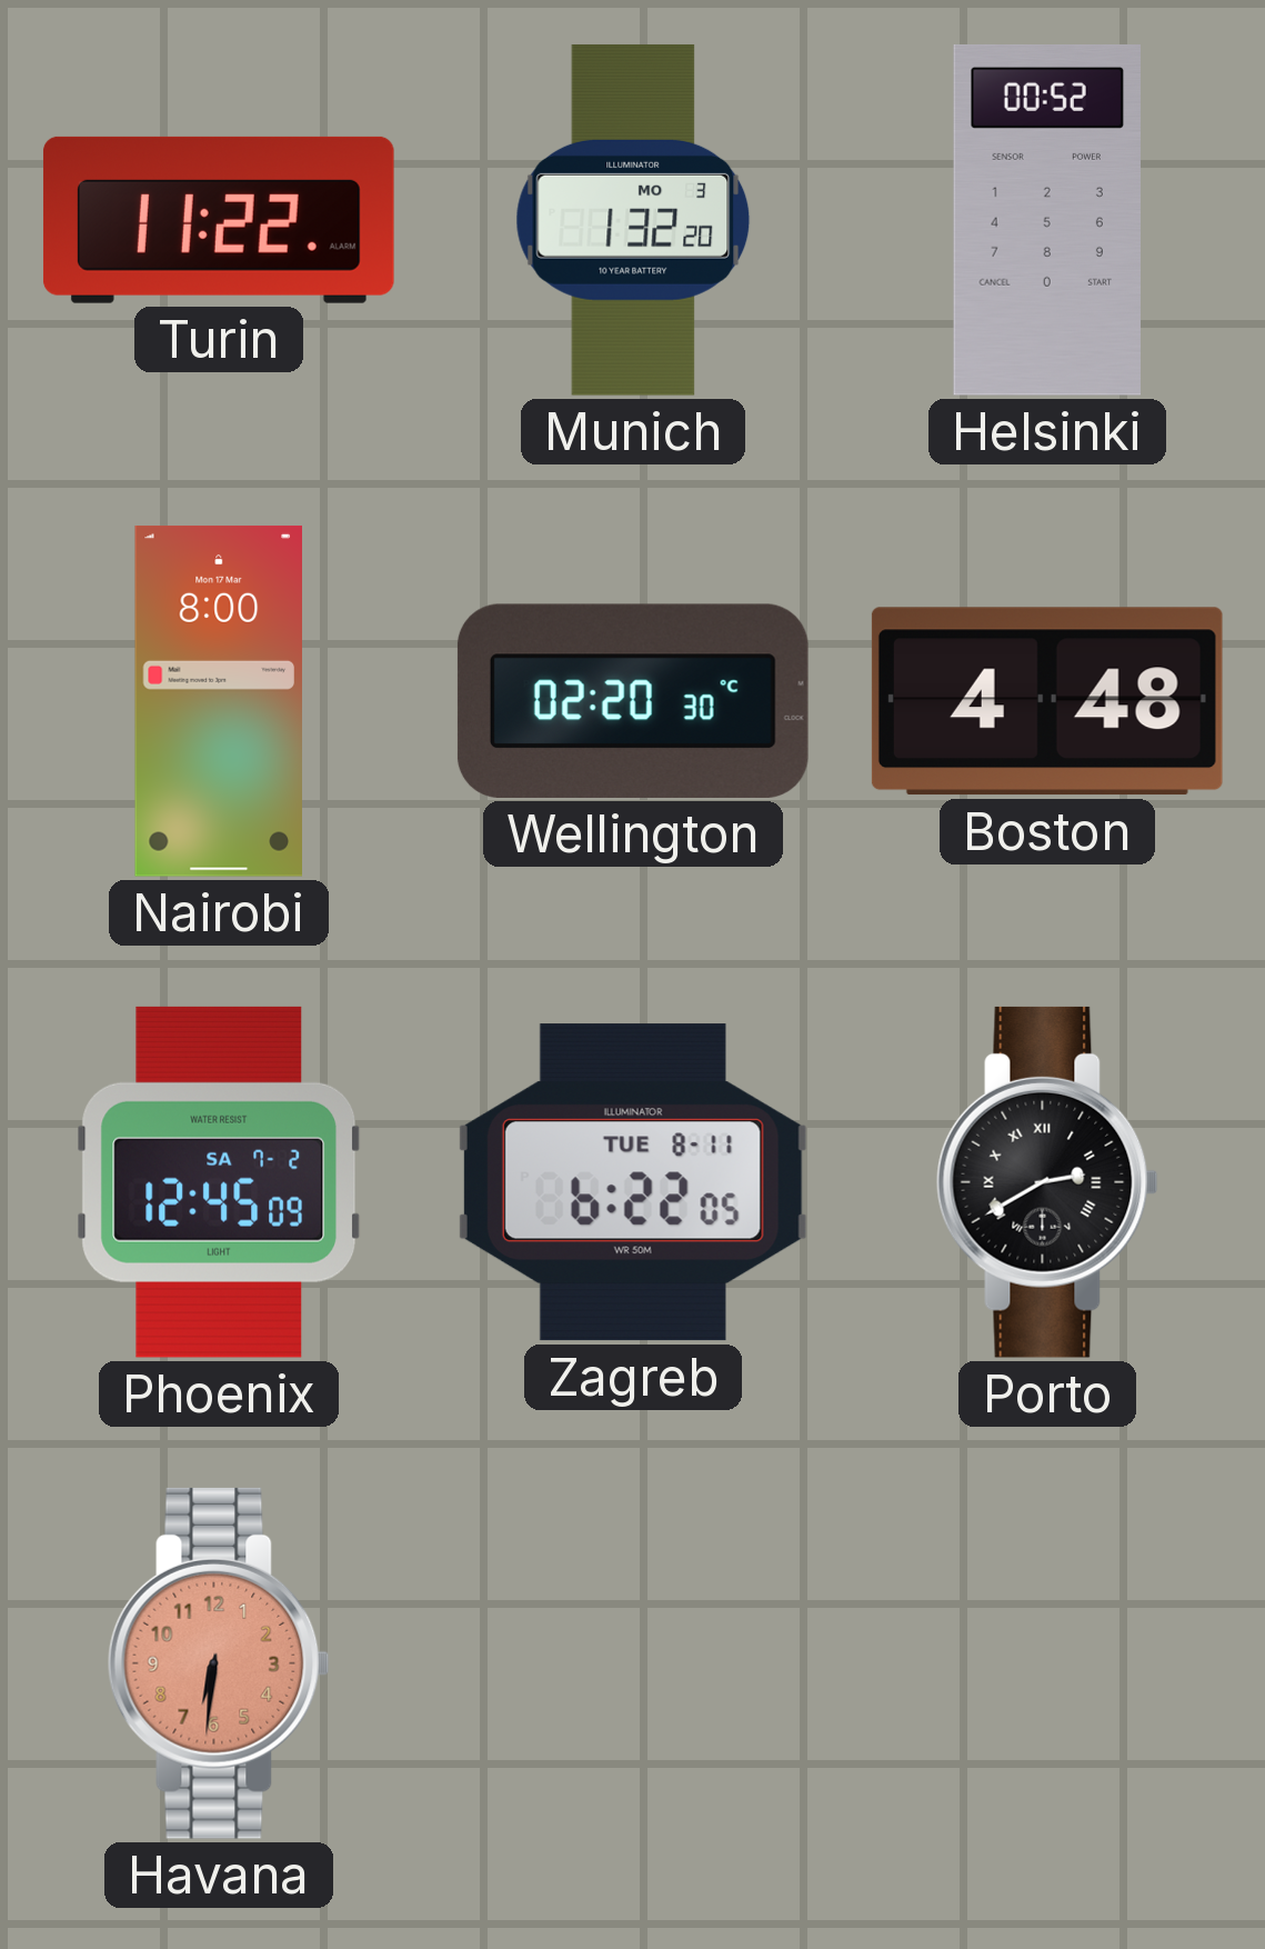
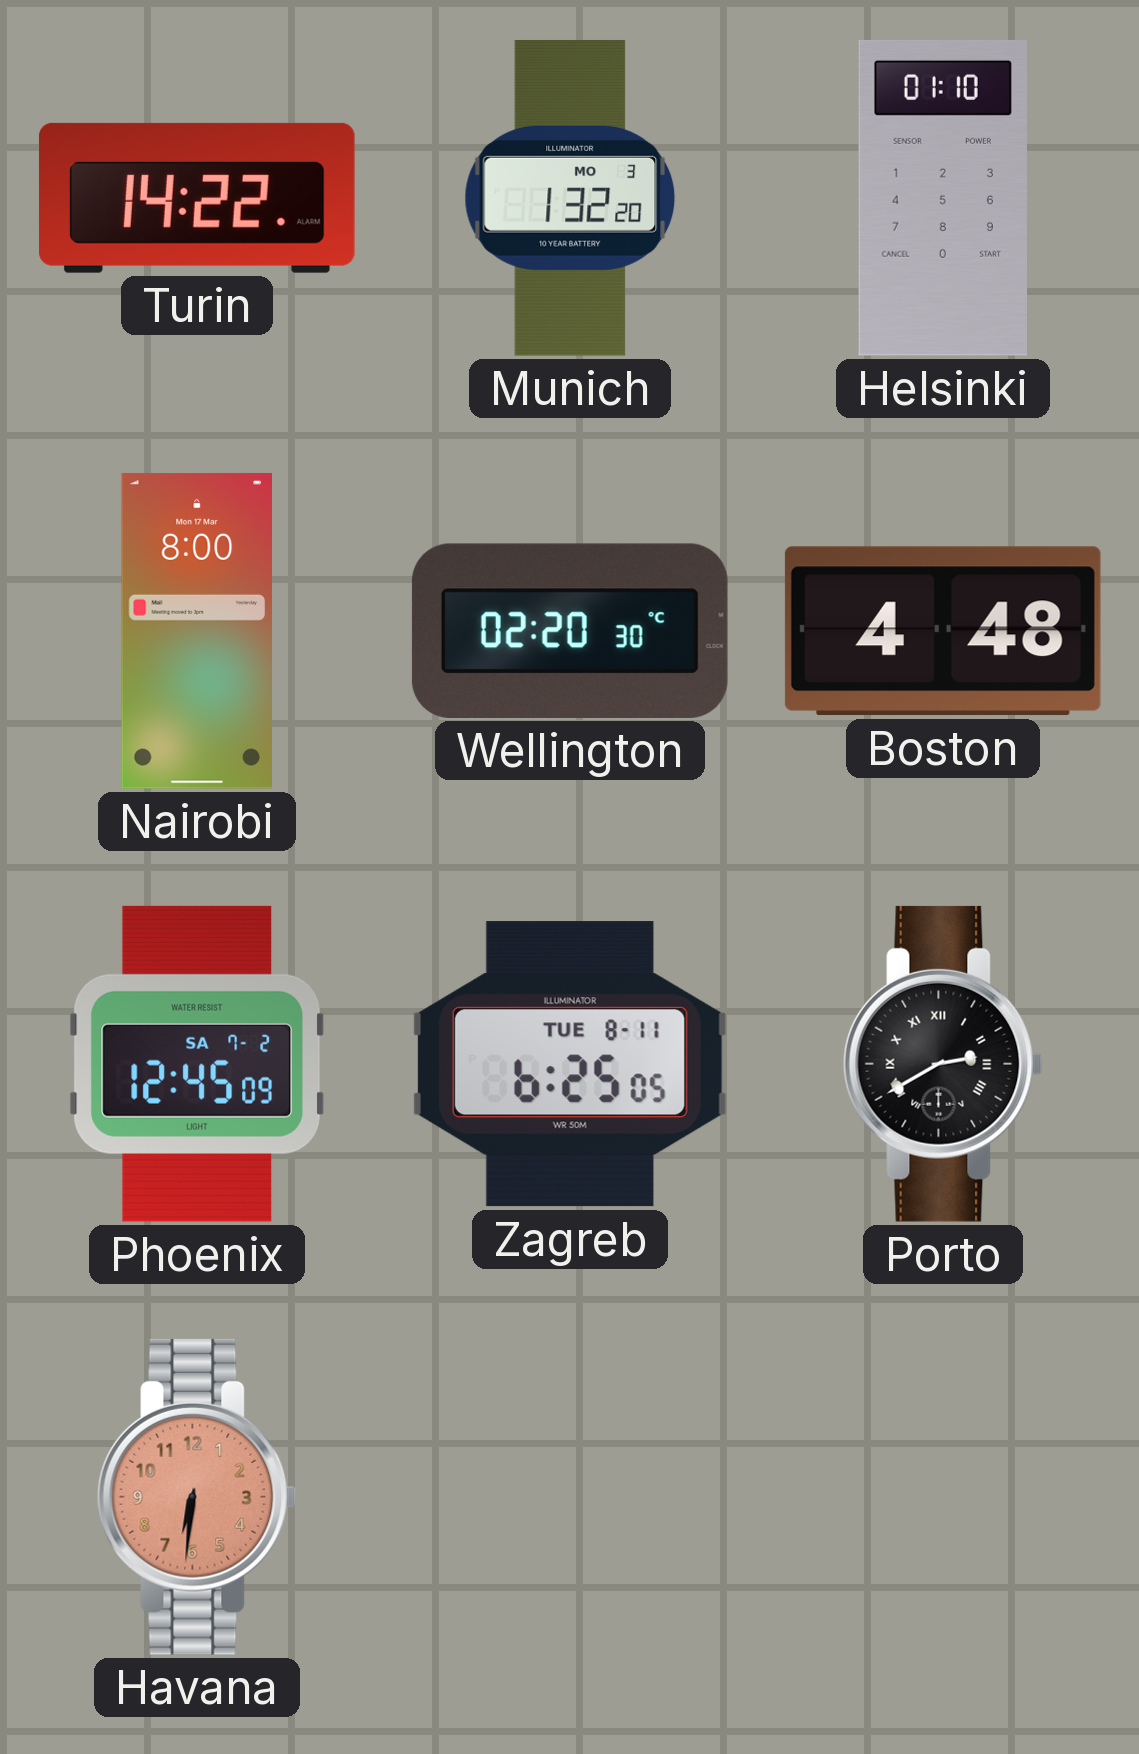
Turin: 11:22 -> 14:22 (197, 198)
Helsinki: 00:52 -> 01:10 (942, 198)
Zagreb: 6:22 -> 6:25 (570, 1064)
